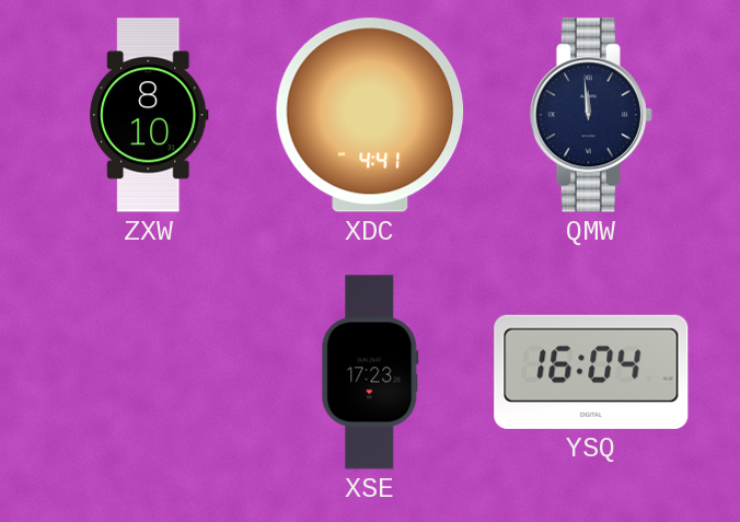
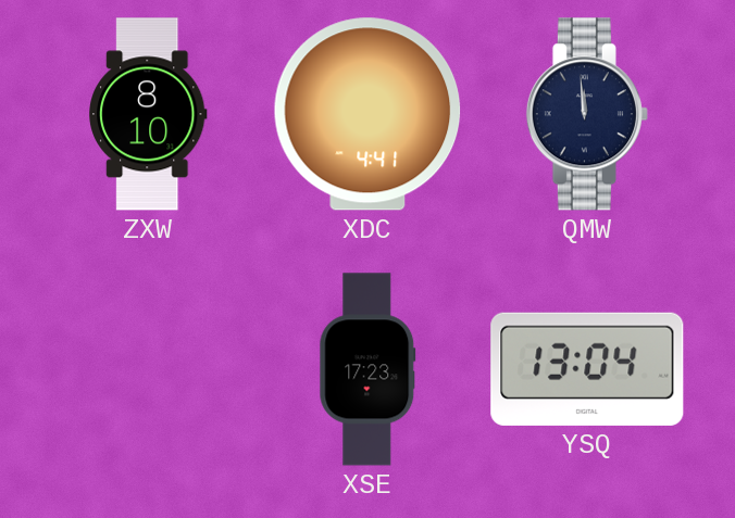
YSQ: 16:04 -> 13:04 (587, 369)
